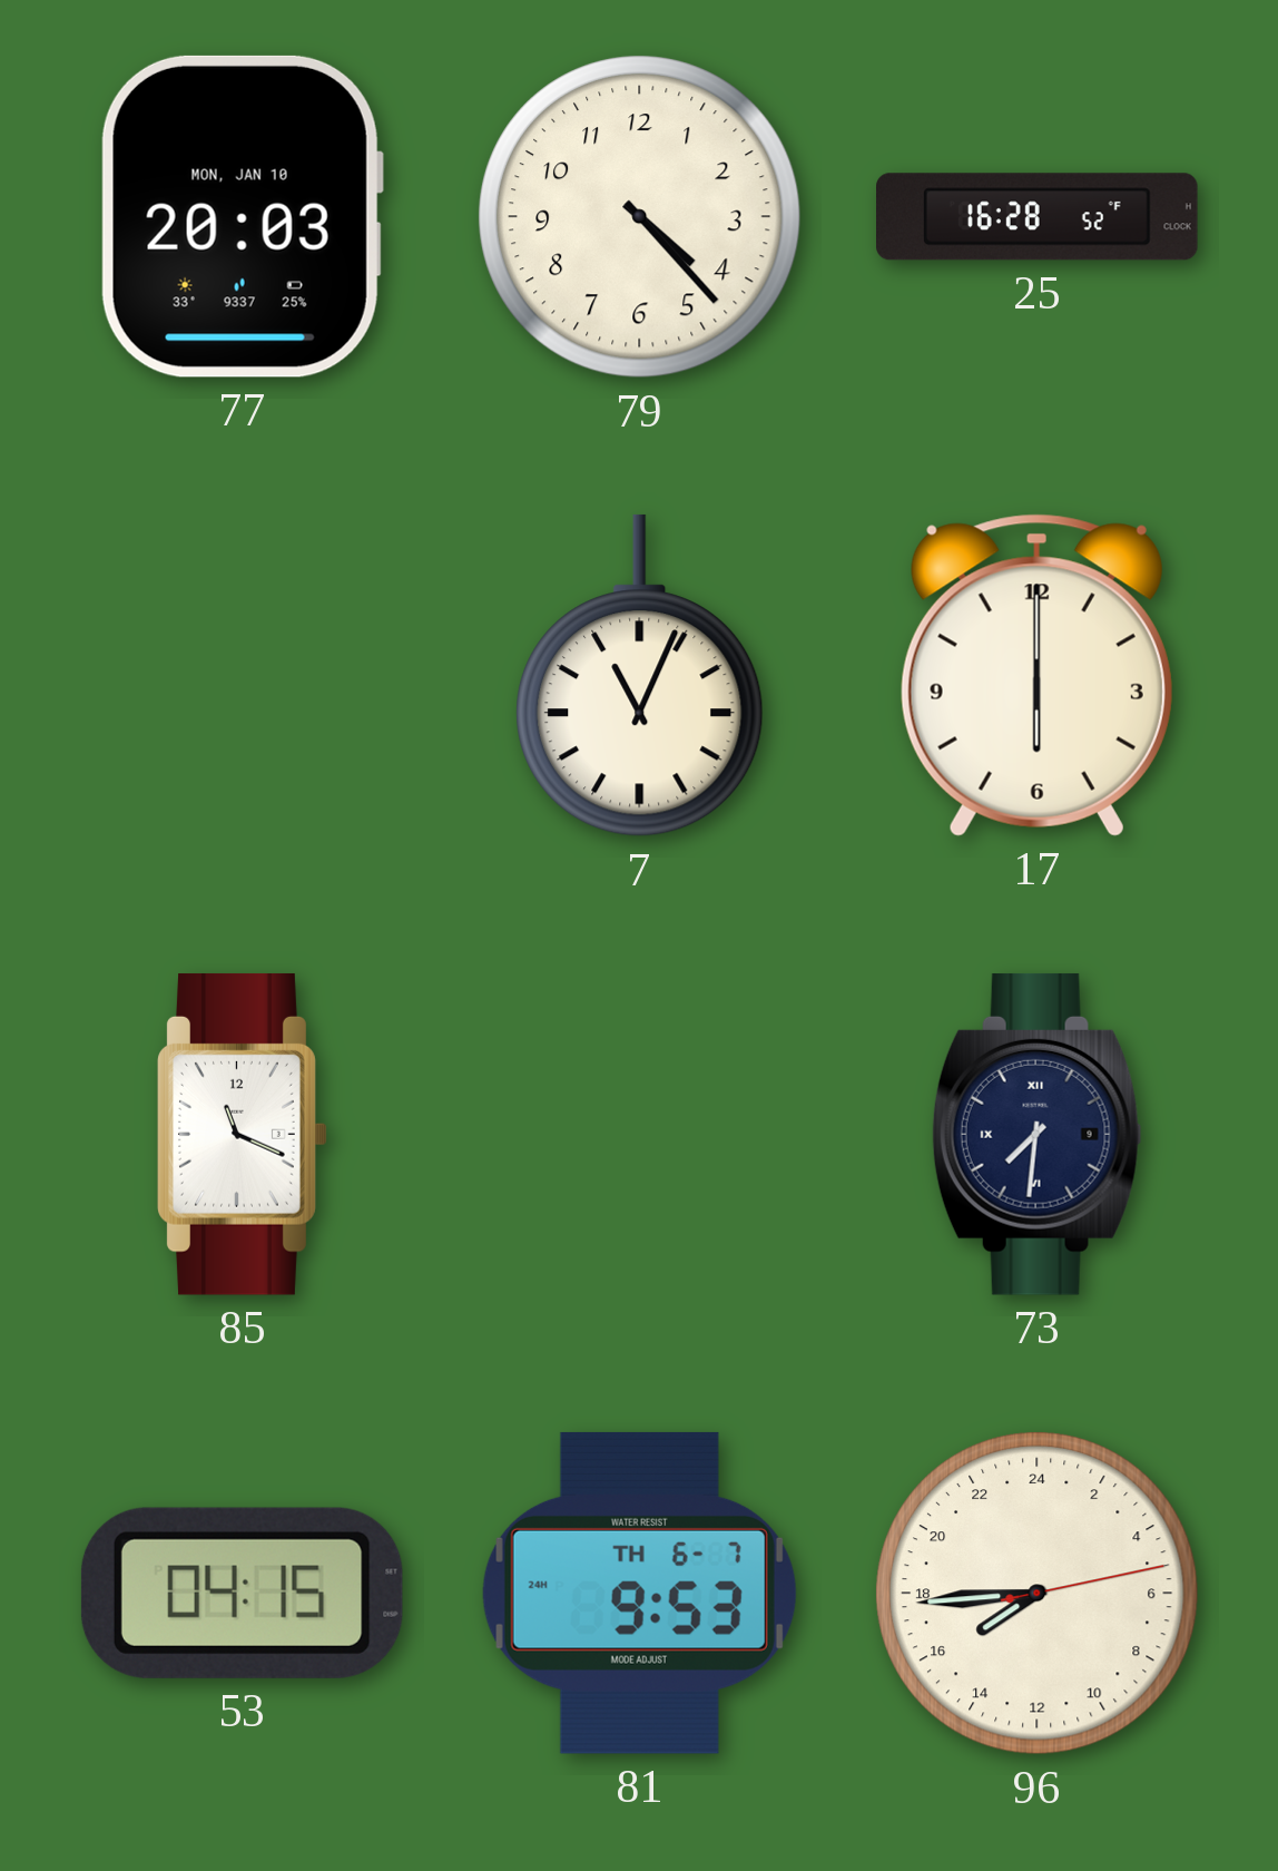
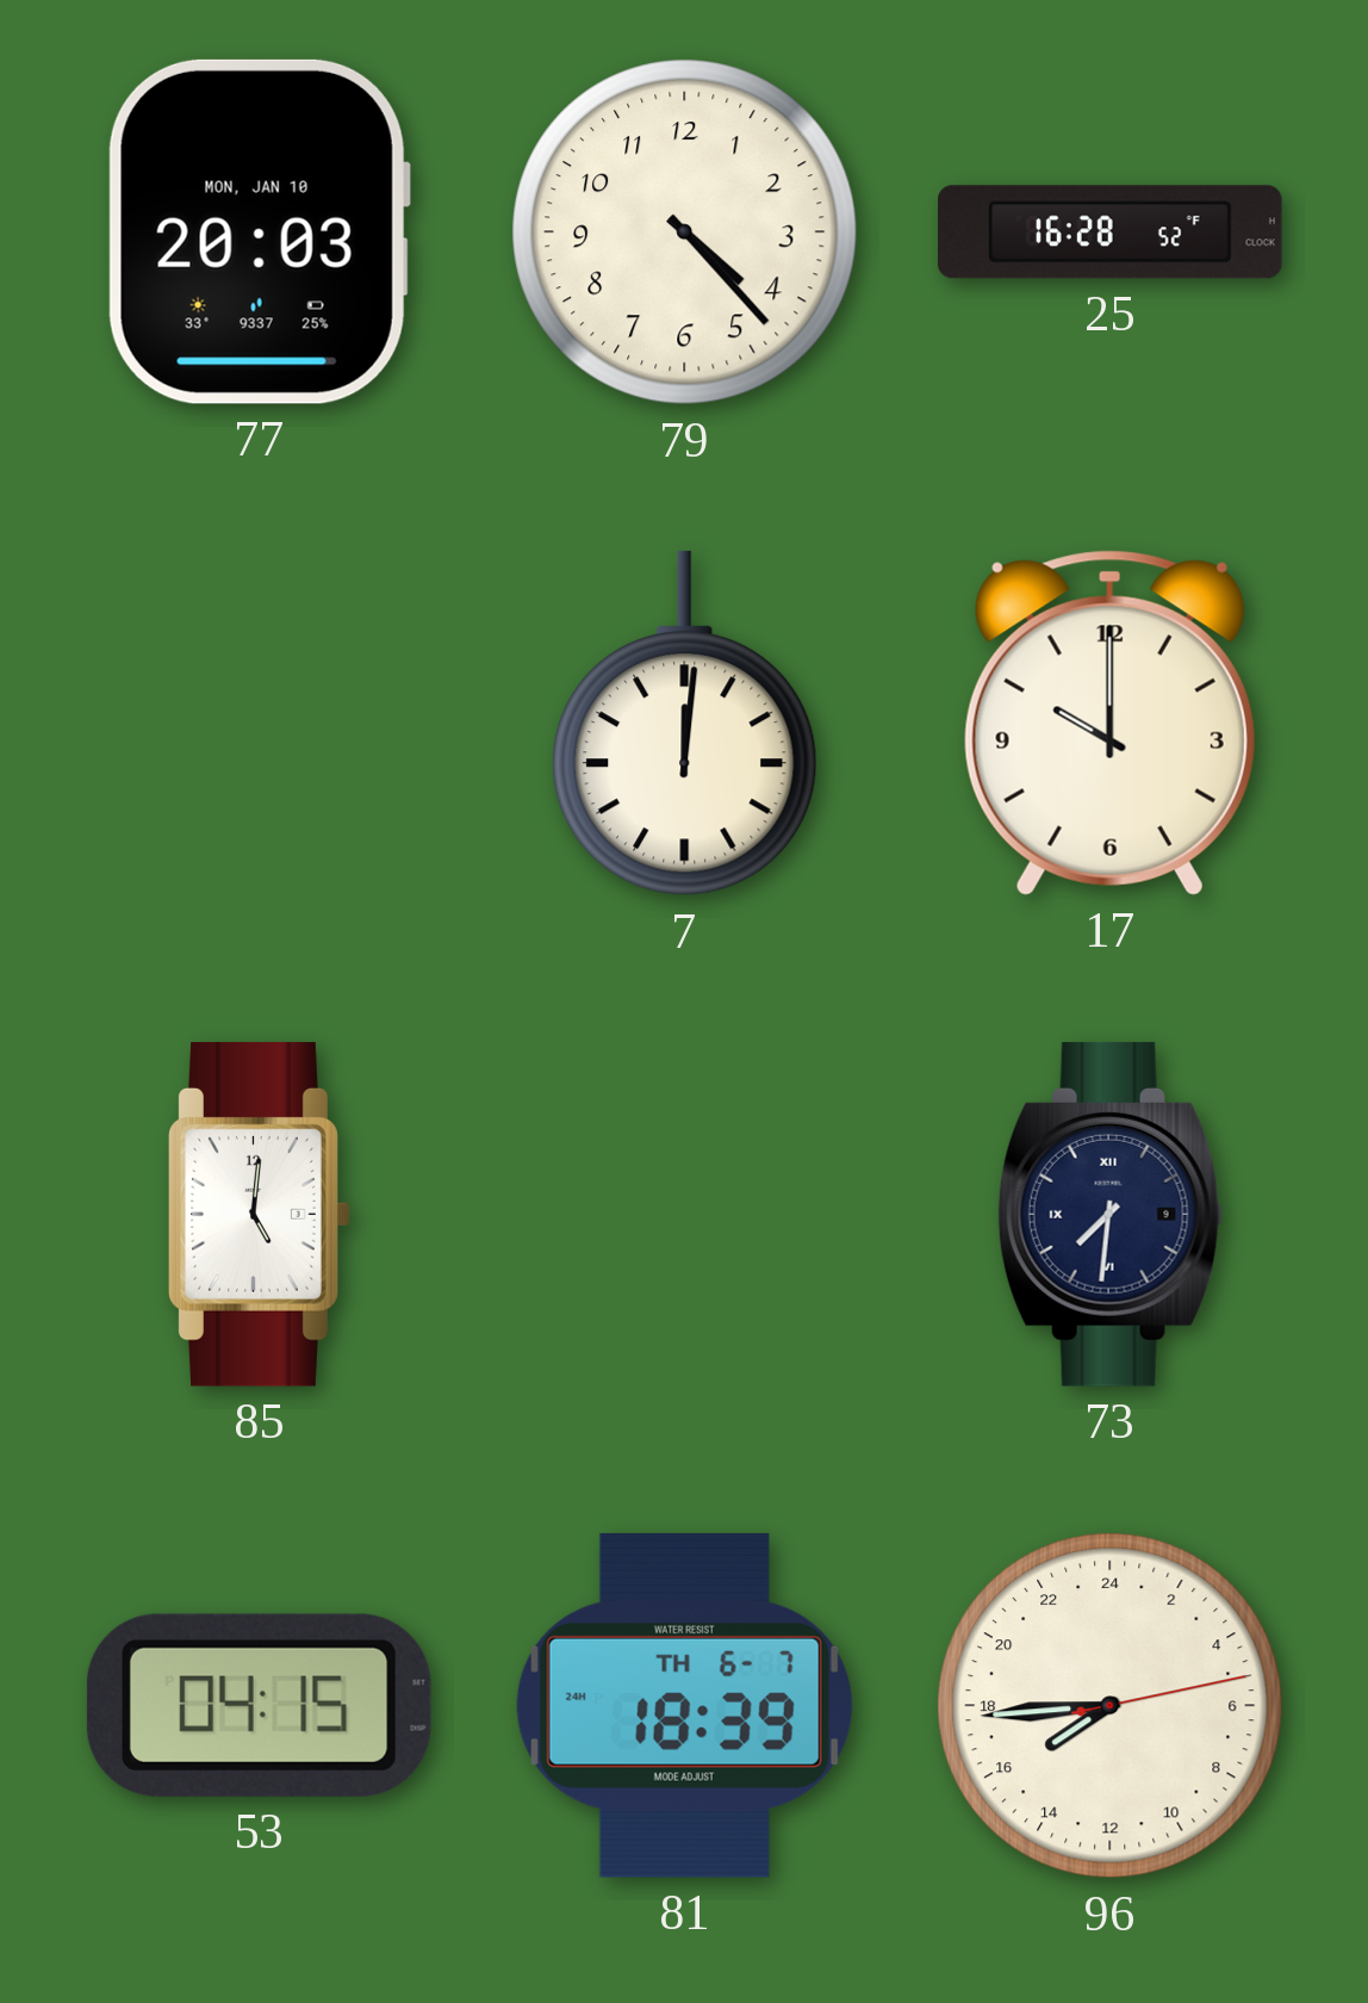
7: 11:04 -> 12:01 (685, 724)
17: 6:00 -> 10:00 (1109, 723)
85: 11:19 -> 5:01 (260, 1214)
81: 9:53 -> 18:39 (684, 1705)
